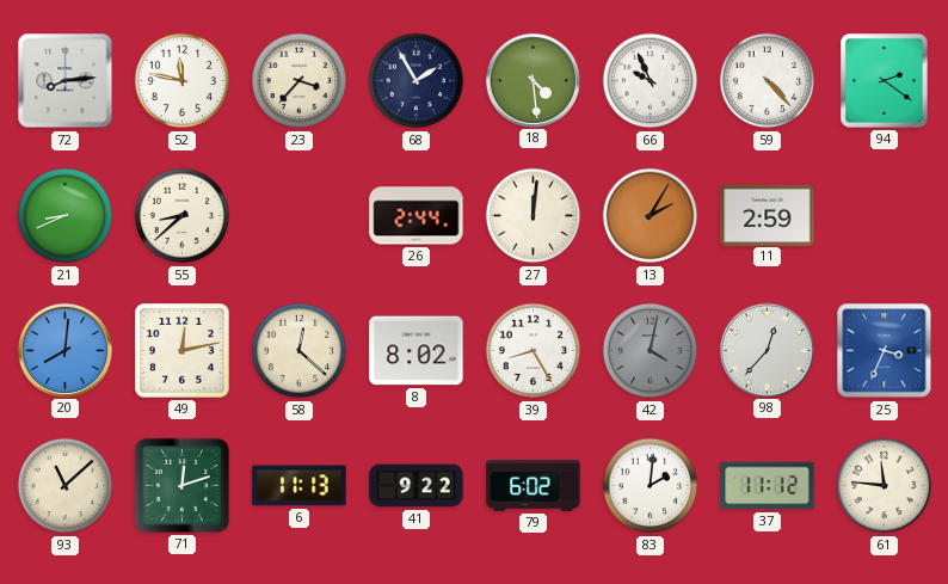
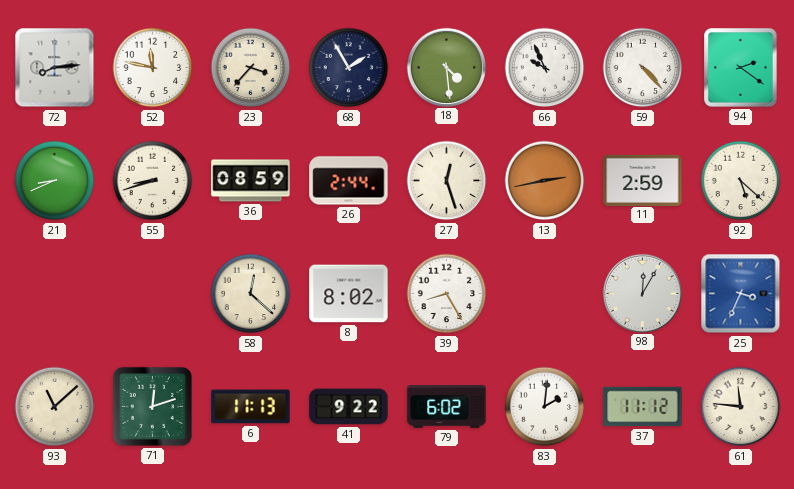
55: 8:38 -> 8:42 (153, 181)
36: none -> 08:59 (251, 181)
27: 12:01 -> 12:27 (447, 181)
13: 2:05 -> 2:43 (545, 181)
92: none -> 5:22 (741, 181)
20: 8:01 -> none (64, 350)
49: 12:13 -> none (183, 351)
42: 4:02 -> none (651, 351)
98: 12:37 -> 12:05 (642, 293)
